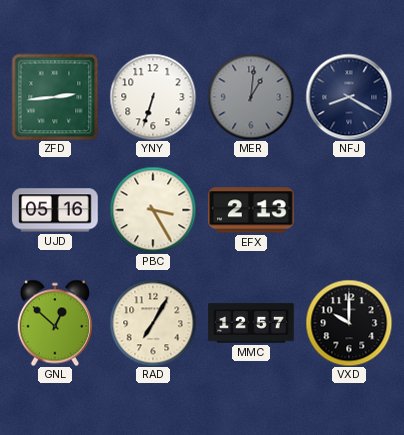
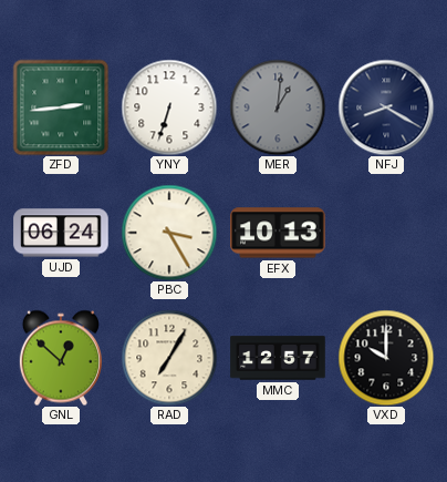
UJD: 05:16 -> 06:24 (61, 233)
EFX: 2:13 -> 10:13 (278, 233)
